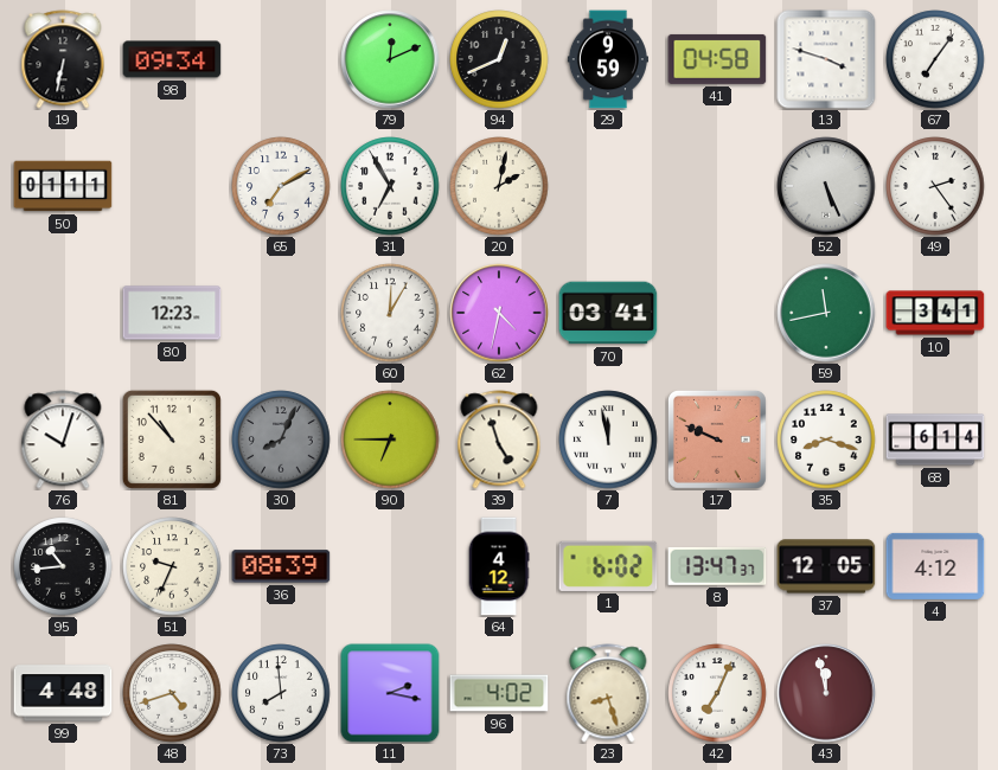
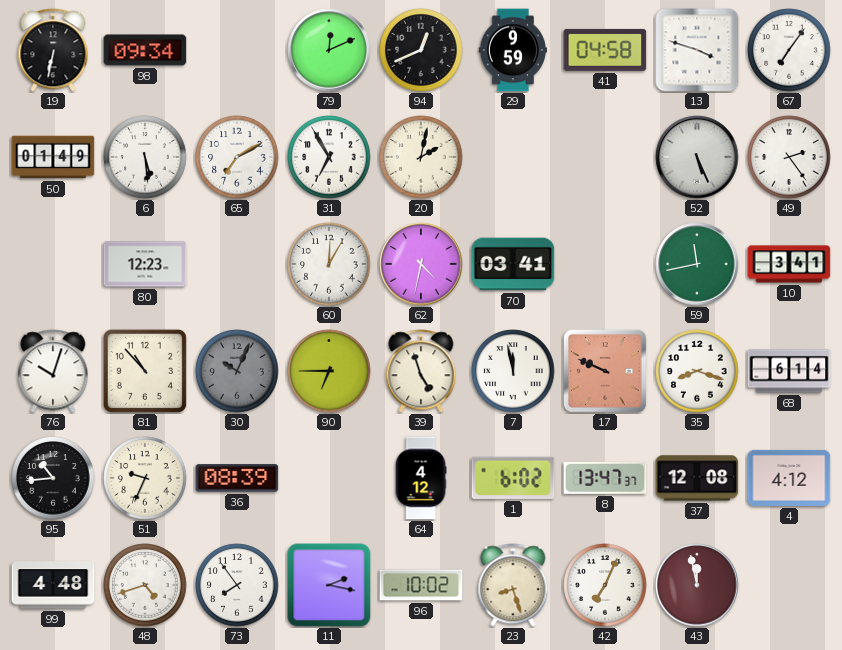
50: 01:11 -> 01:49 (53, 157)
6: none -> 5:29 (145, 157)
30: 8:04 -> 10:04 (237, 371)
37: 12:05 -> 12:08 (697, 478)
73: 7:59 -> 7:54 (237, 585)
96: 4:02 -> 10:02 (421, 585)
